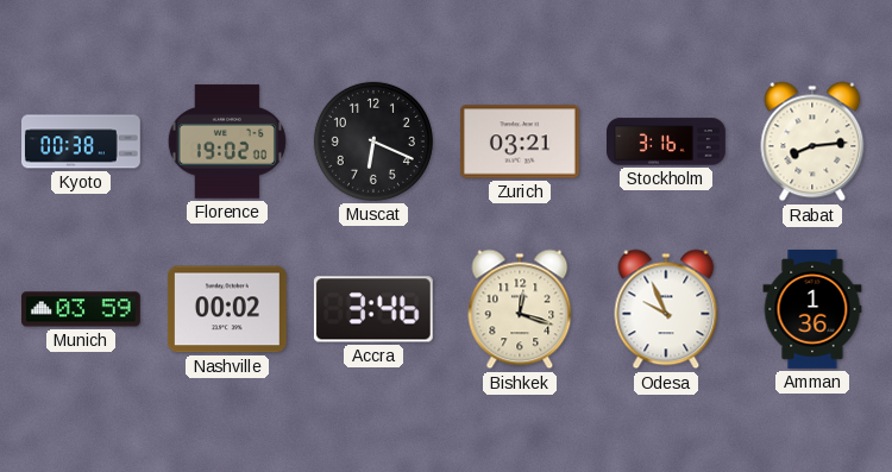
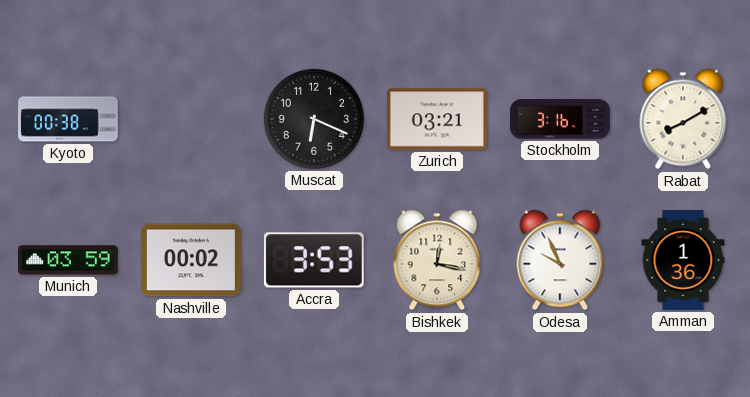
Florence: 19:02 -> none (227, 141)
Rabat: 8:14 -> 8:10 (683, 119)
Accra: 3:46 -> 3:53 (314, 260)
Bishkek: 12:18 -> 12:17 (437, 260)
